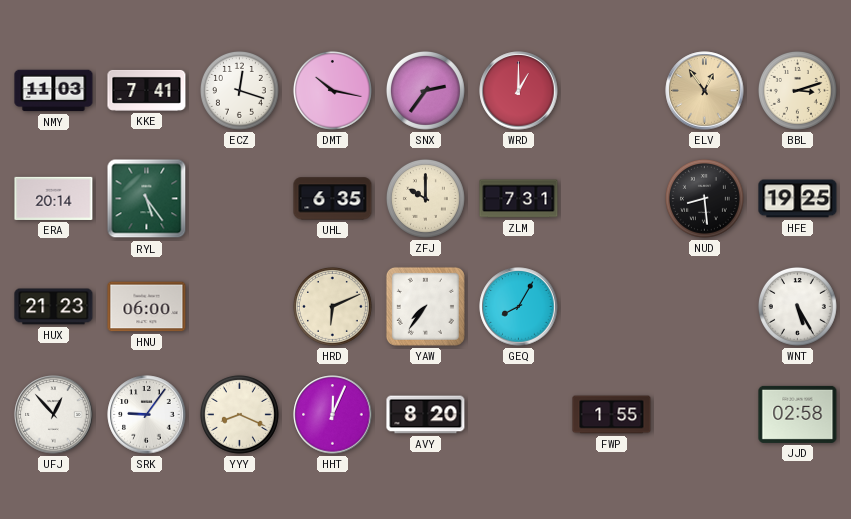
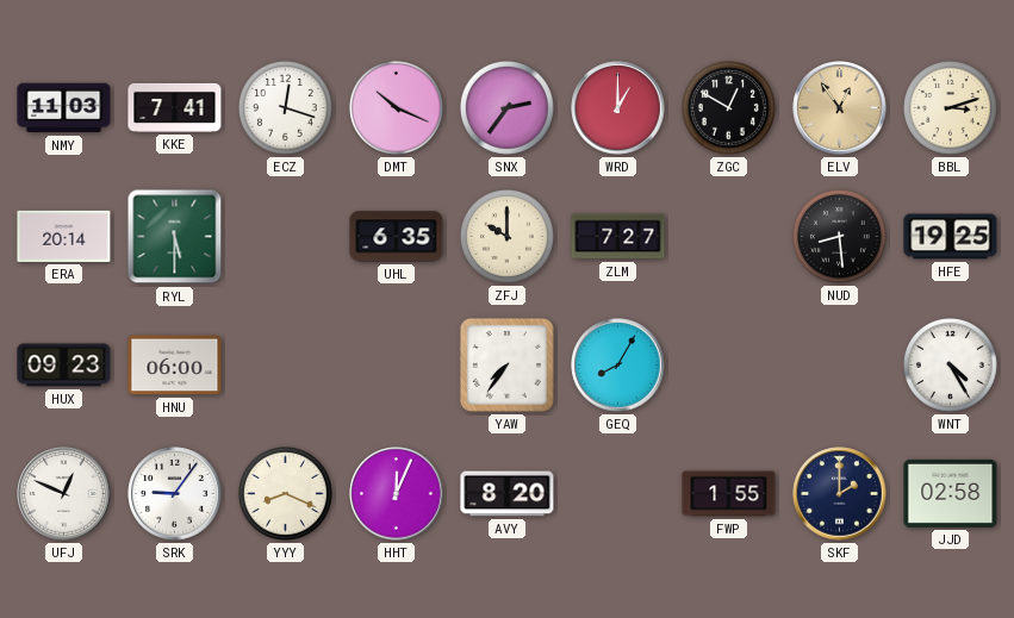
DMT: 10:17 -> 10:19 (396, 107)
ZGC: none -> 12:50 (728, 107)
RYL: 5:24 -> 5:30 (175, 237)
ZLM: 7:31 -> 7:27 (618, 237)
HUX: 21:23 -> 09:23 (64, 366)
HRD: 6:11 -> none (332, 306)
WNT: 5:25 -> 4:25 (950, 364)
UFJ: 12:53 -> 12:49 (64, 494)
SKF: none -> 2:00 (840, 494)
